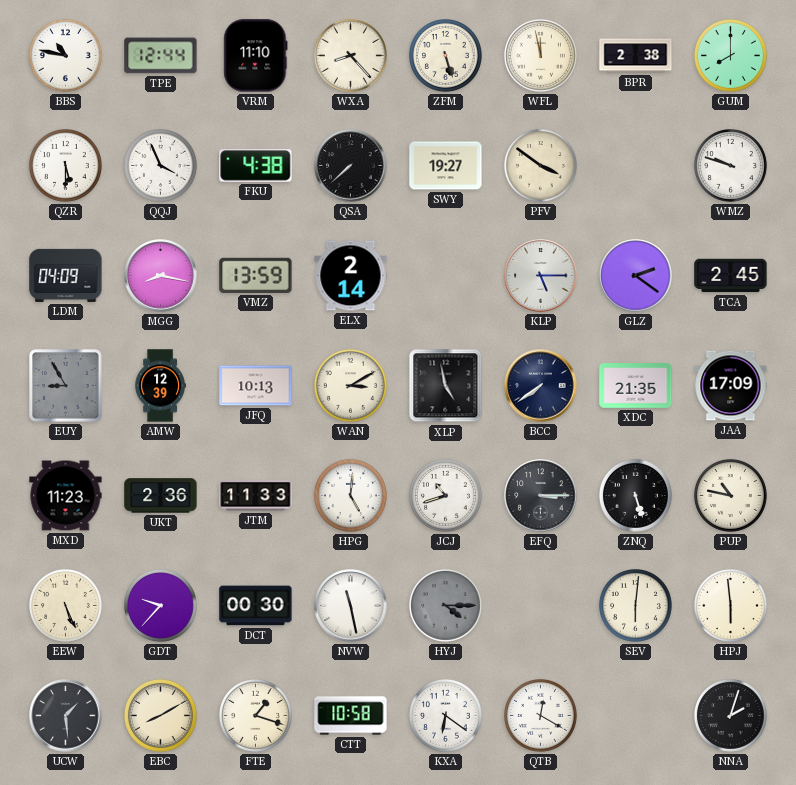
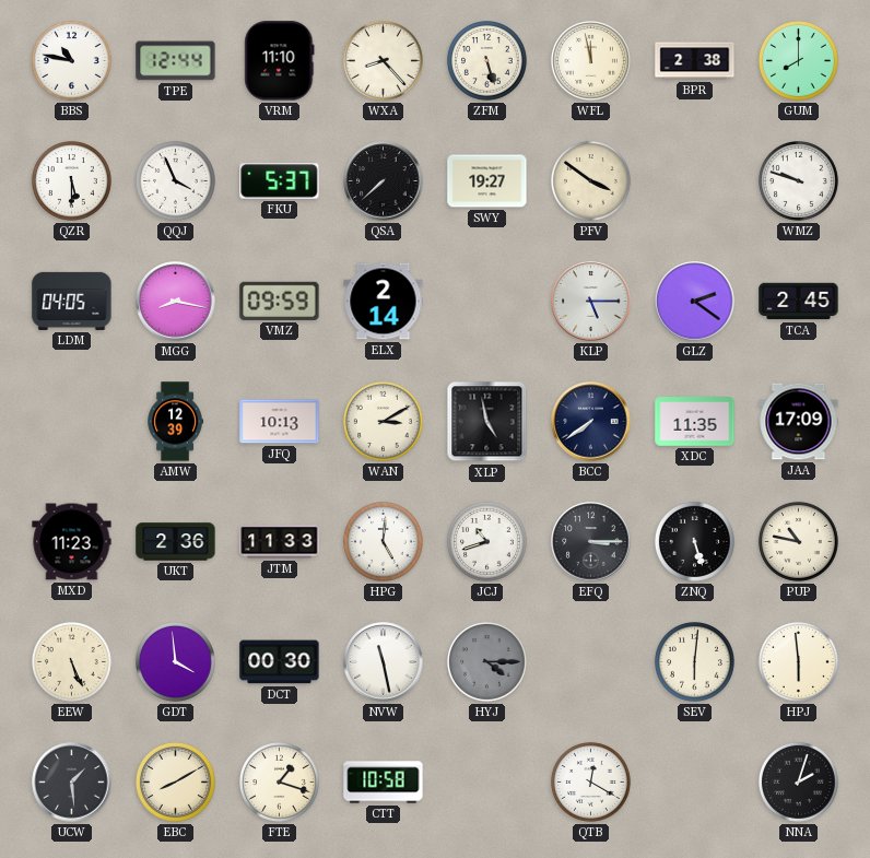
FKU: 4:38 -> 5:37 (280, 181)
LDM: 04:09 -> 04:05 (72, 301)
VMZ: 13:59 -> 09:59 (280, 301)
EUY: 8:55 -> none (66, 386)
XDC: 21:35 -> 11:35 (695, 422)
GDT: 9:37 -> 3:59 (175, 661)
KXA: 6:21 -> none (445, 715)
